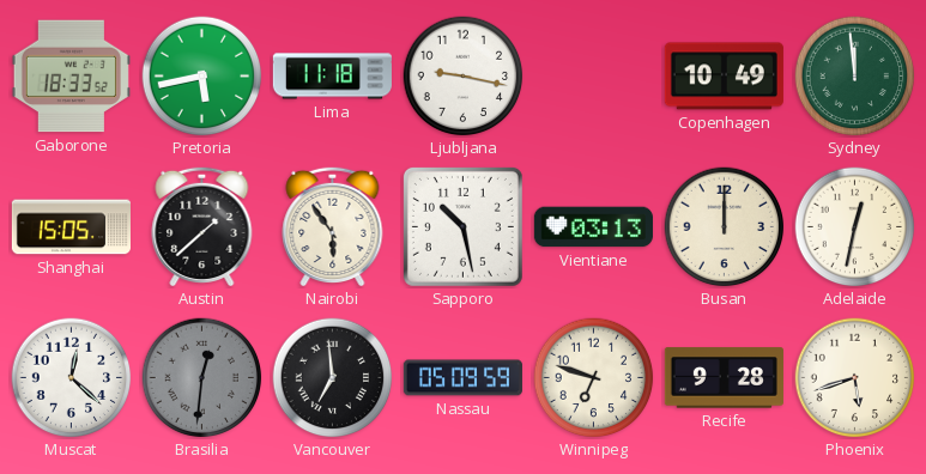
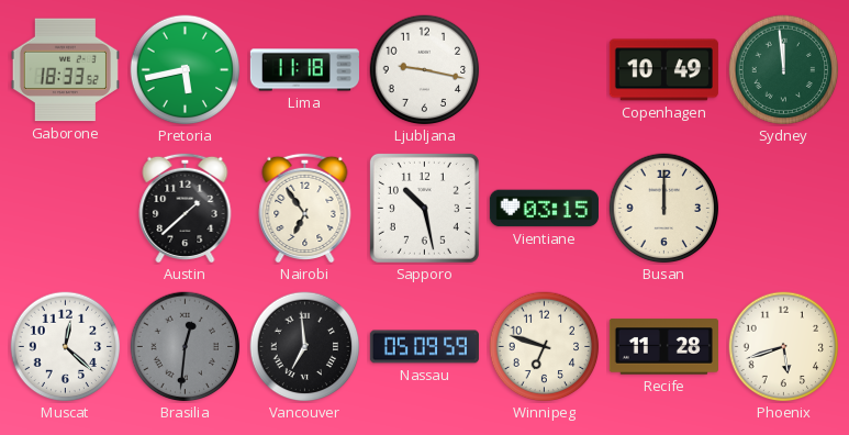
Shanghai: 15:05 -> none (71, 227)
Nairobi: 5:54 -> 6:54 (305, 208)
Vientiane: 03:13 -> 03:15 (544, 209)
Adelaide: 12:32 -> none (855, 227)
Recife: 9:28 -> 11:28 (663, 347)
